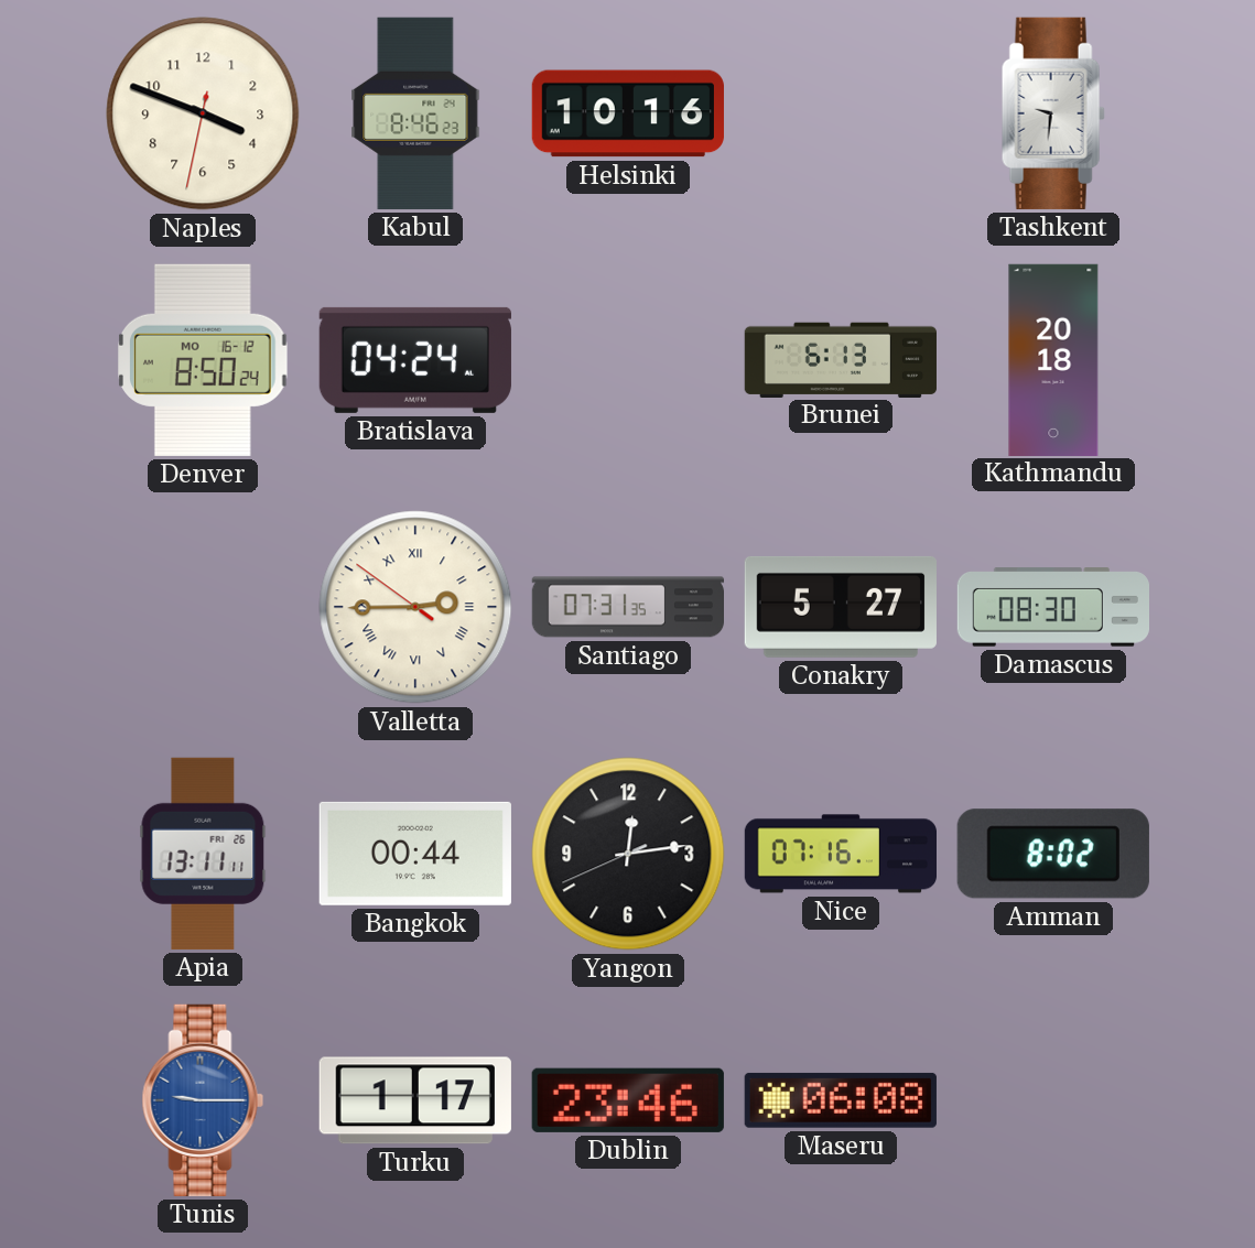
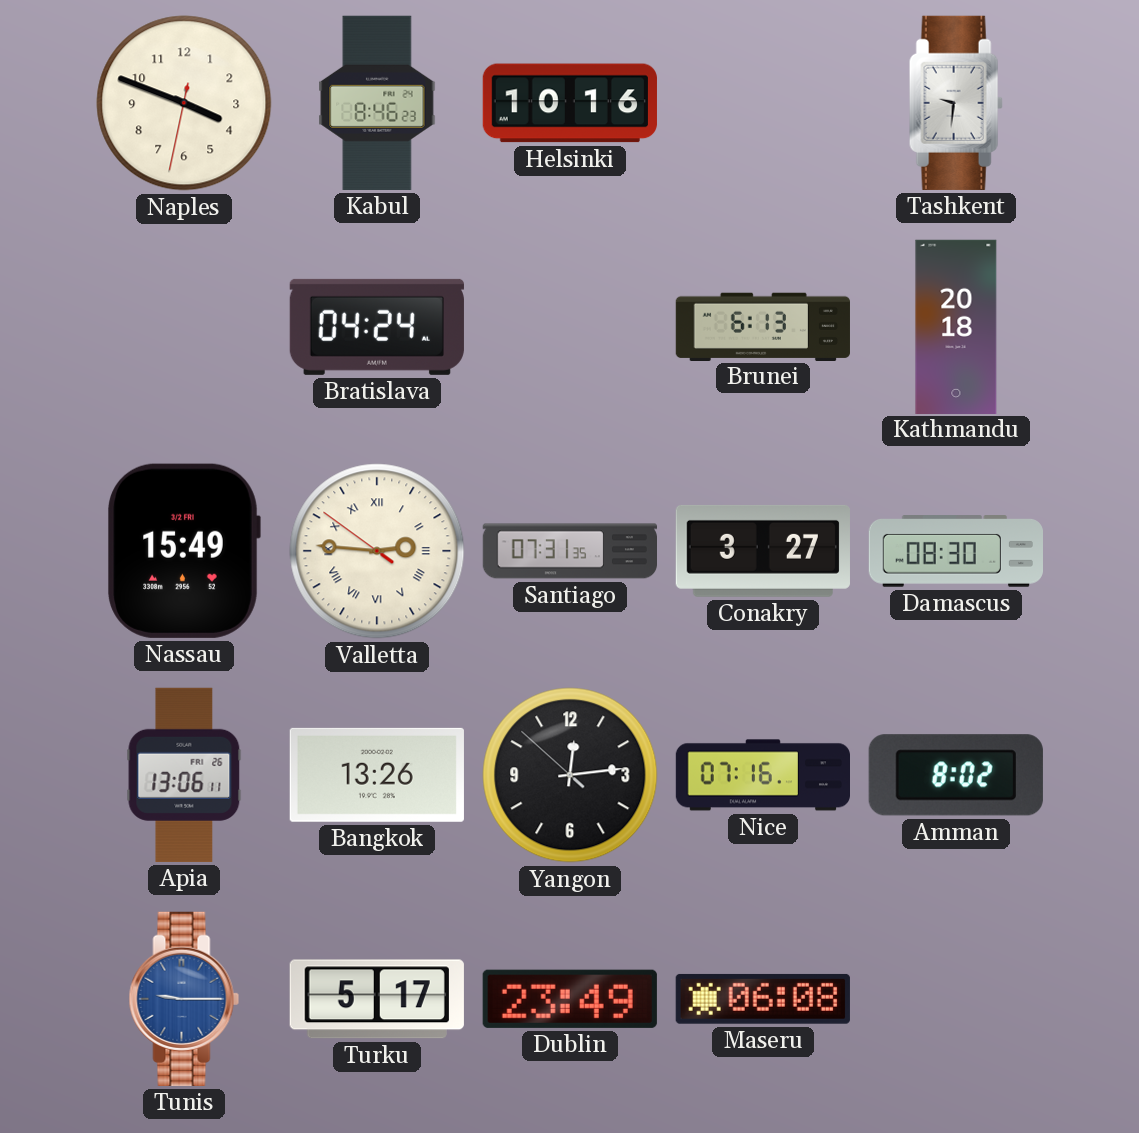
Denver: 8:50 -> none (203, 360)
Nassau: none -> 15:49 (184, 551)
Valletta: 2:44 -> 2:45 (377, 551)
Conakry: 5:27 -> 3:27 (763, 551)
Apia: 13:11 -> 13:06 (184, 775)
Bangkok: 00:44 -> 13:26 (377, 775)
Yangon: 12:13:41 -> 12:13:52 (570, 775)
Turku: 1:17 -> 5:17 (377, 999)
Dublin: 23:46 -> 23:49 (570, 999)
